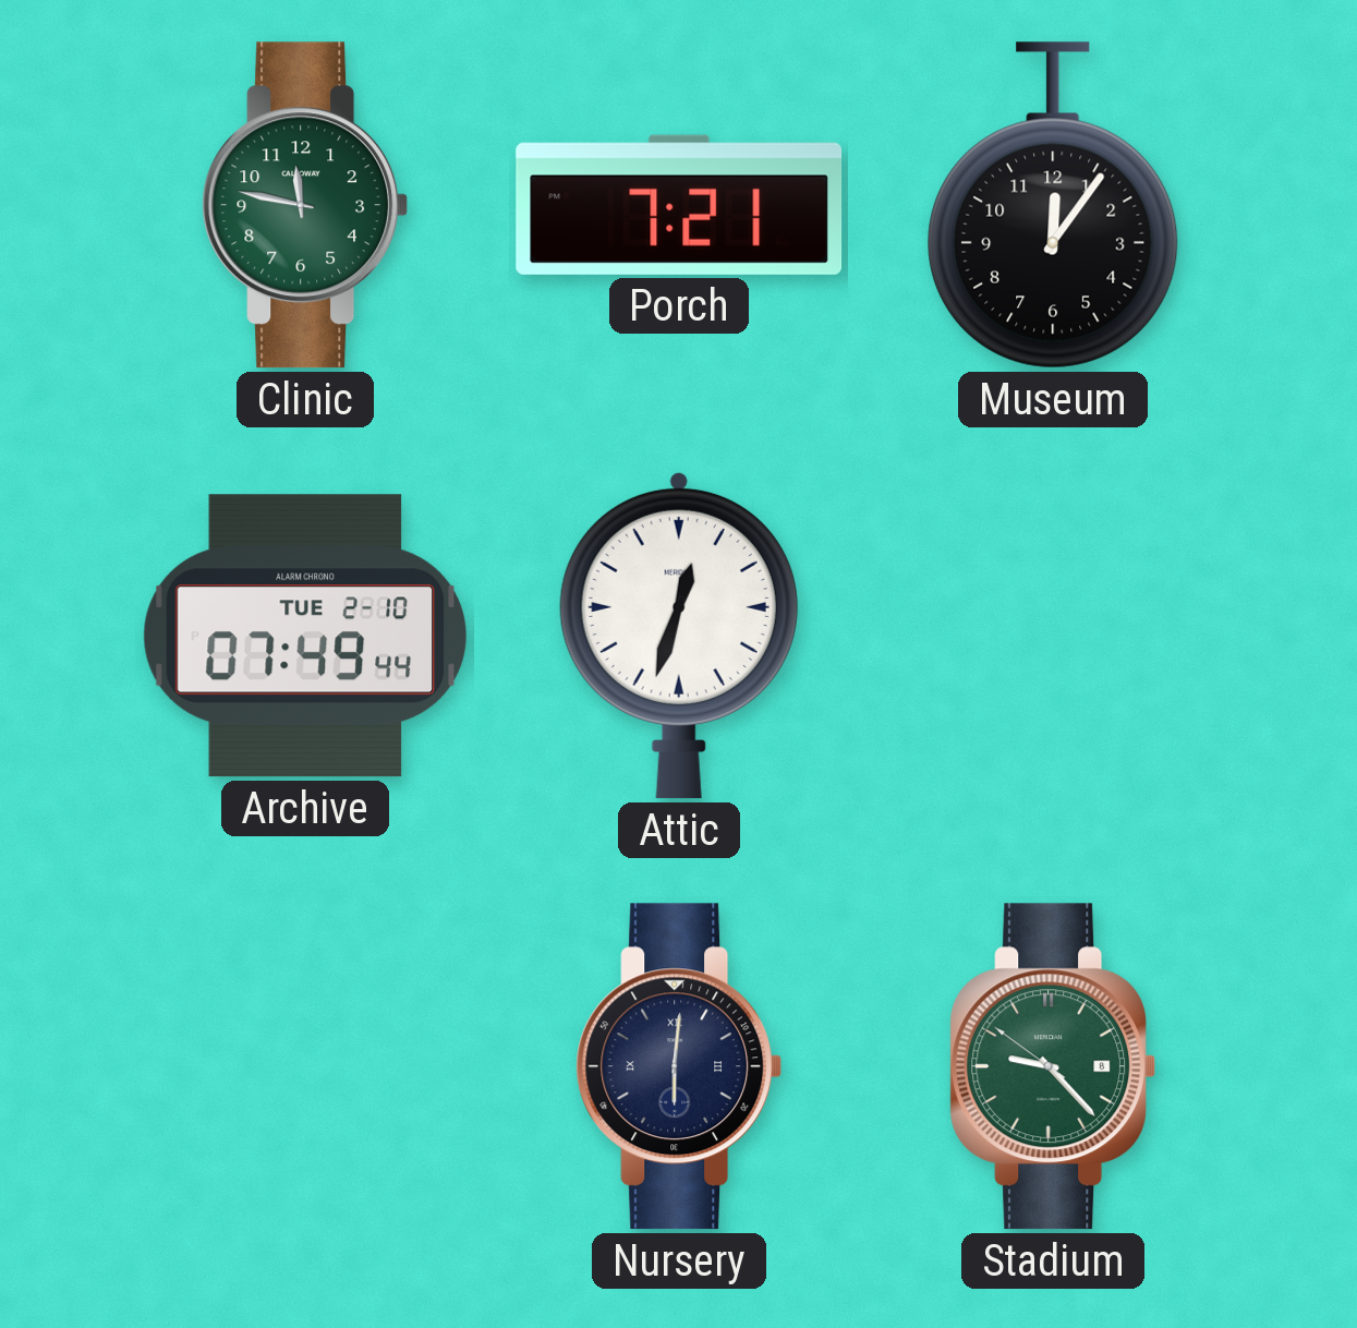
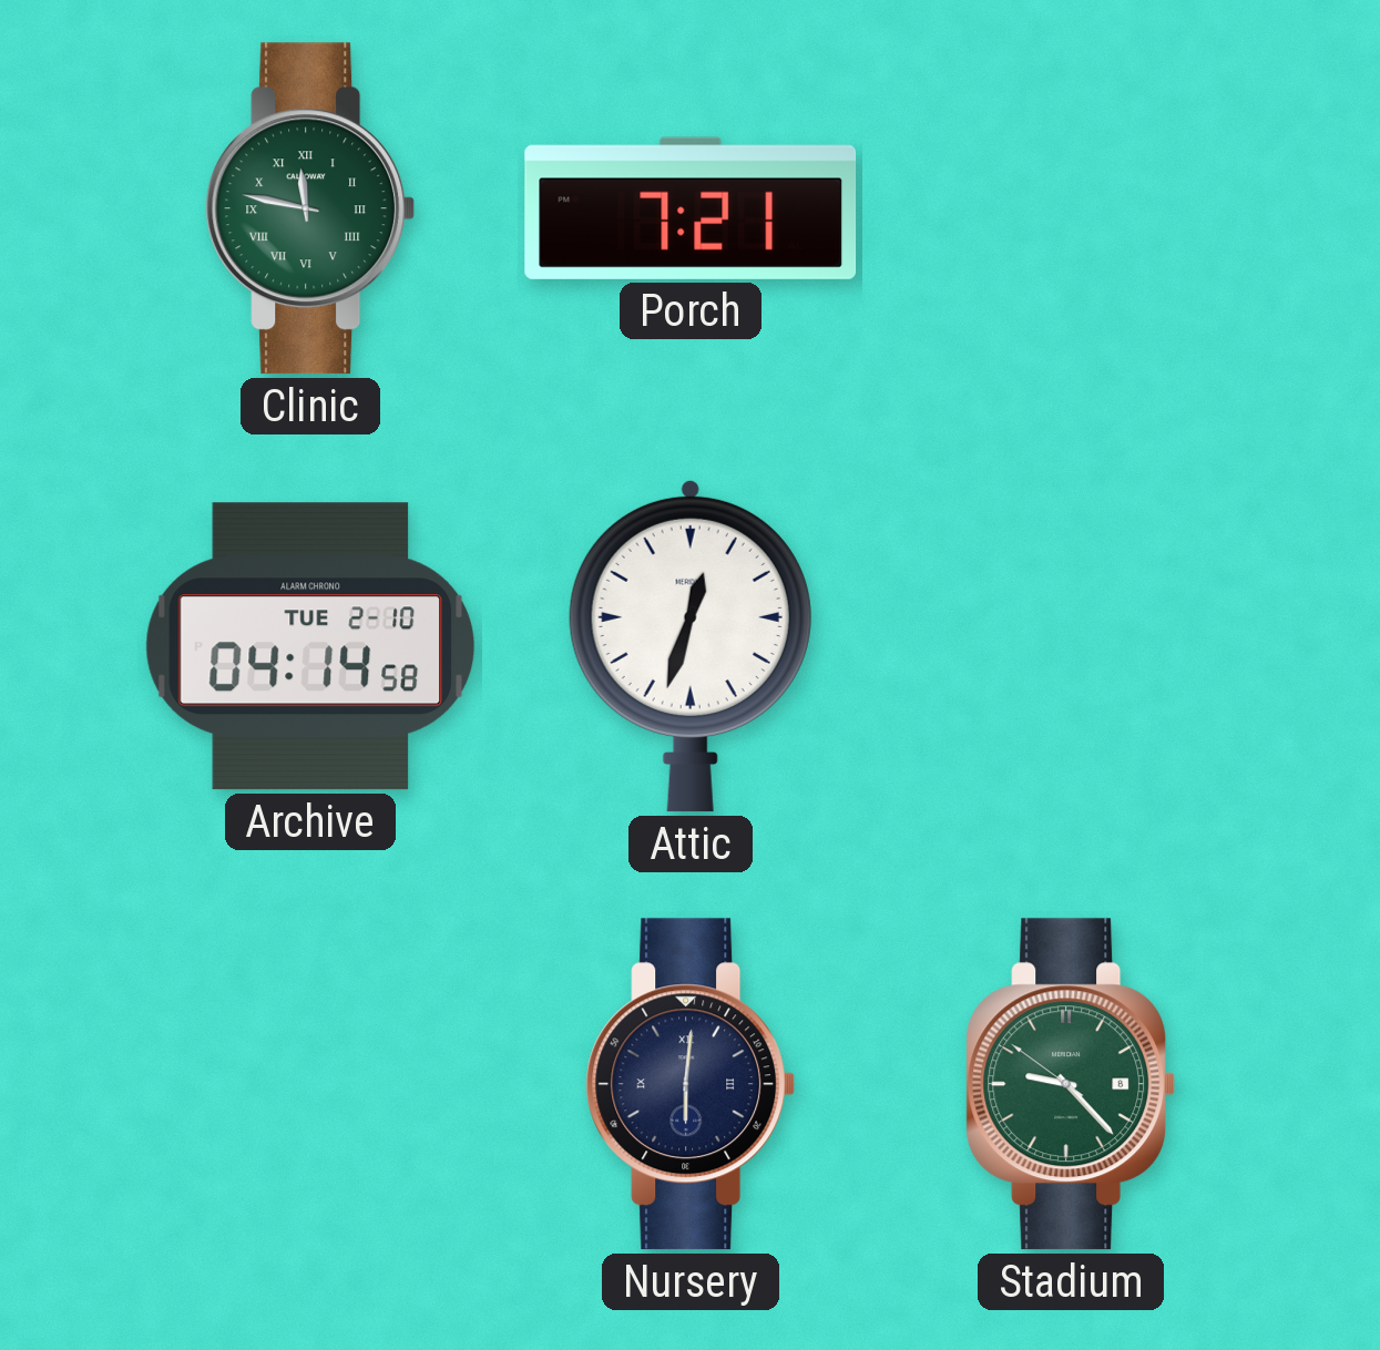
Clinic numerals: Arabic -> Roman (310, 208)
Museum: 12:06 -> none (1053, 205)
Archive: 07:49 -> 04:14 (309, 646)
